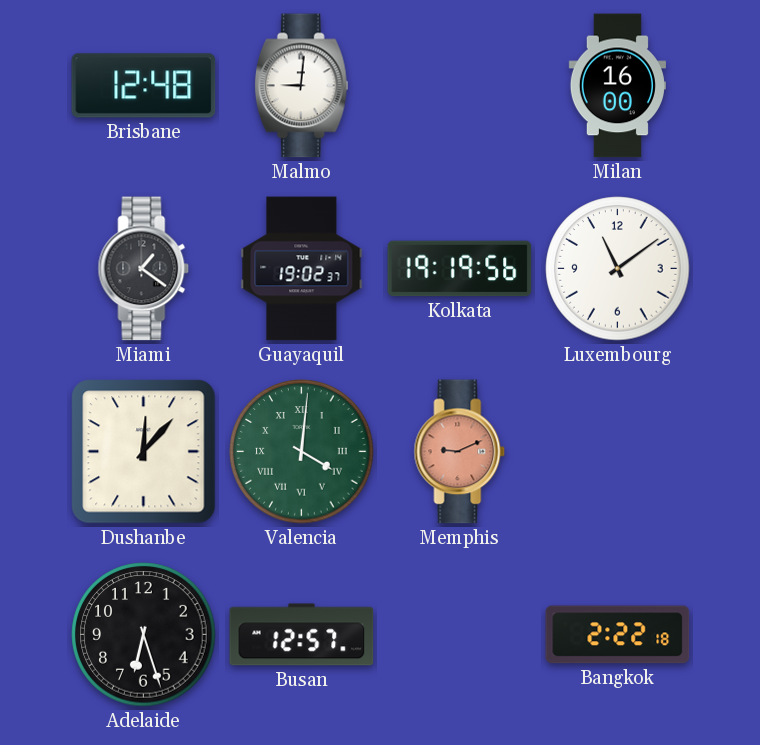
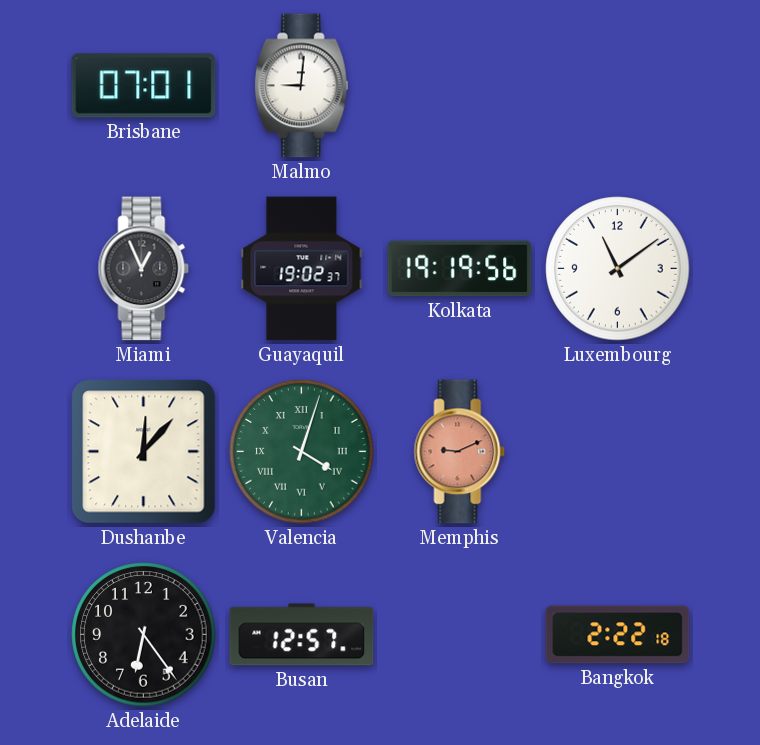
Brisbane: 12:48 -> 07:01 (144, 86)
Milan: 16:00 -> none (617, 86)
Miami: 1:21 -> 12:56 (144, 269)
Valencia: 4:01 -> 4:03 (302, 452)
Adelaide: 6:27 -> 6:24 (144, 635)
